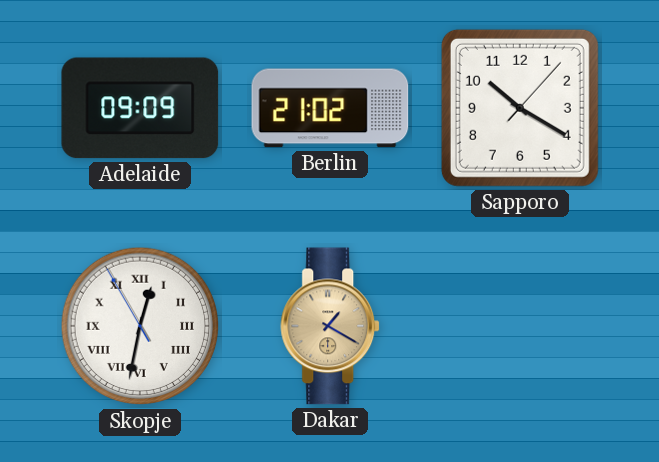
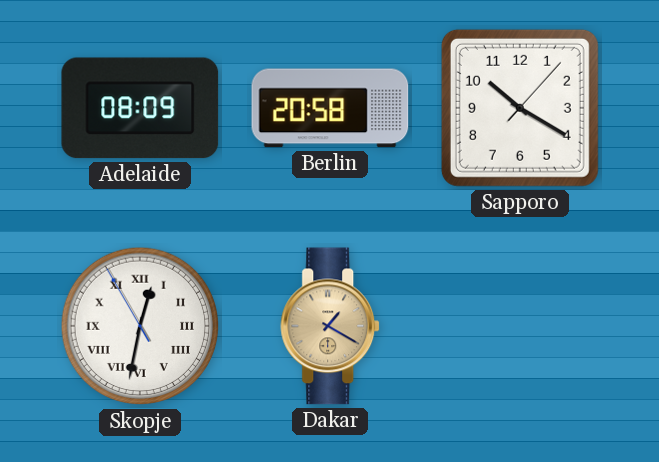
Adelaide: 09:09 -> 08:09 (140, 108)
Berlin: 21:02 -> 20:58 (330, 108)
